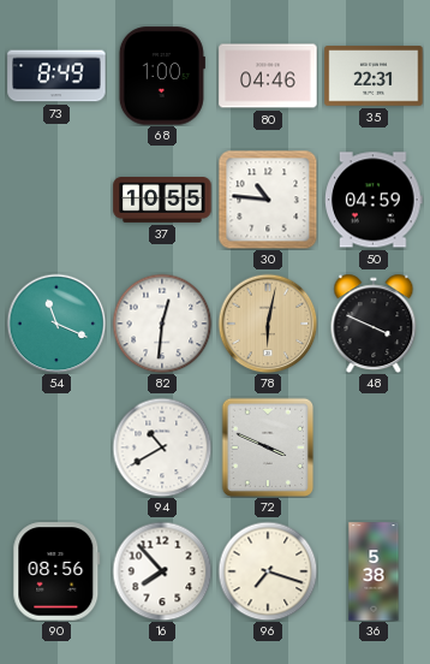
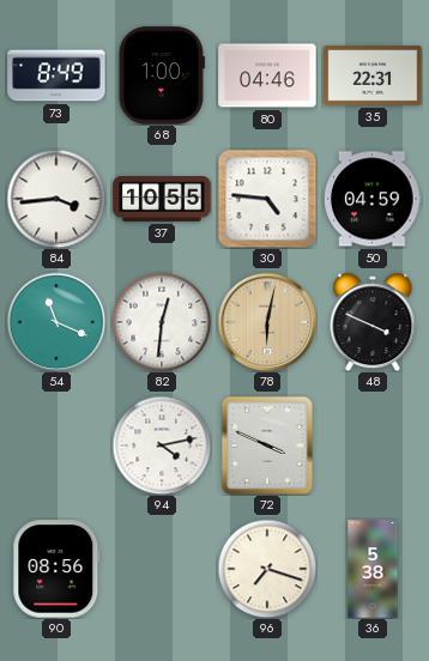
84: none -> 3:44 (56, 199)
30: 10:46 -> 4:46 (267, 199)
94: 10:40 -> 4:13 (162, 445)
16: 7:53 -> none (162, 571)
